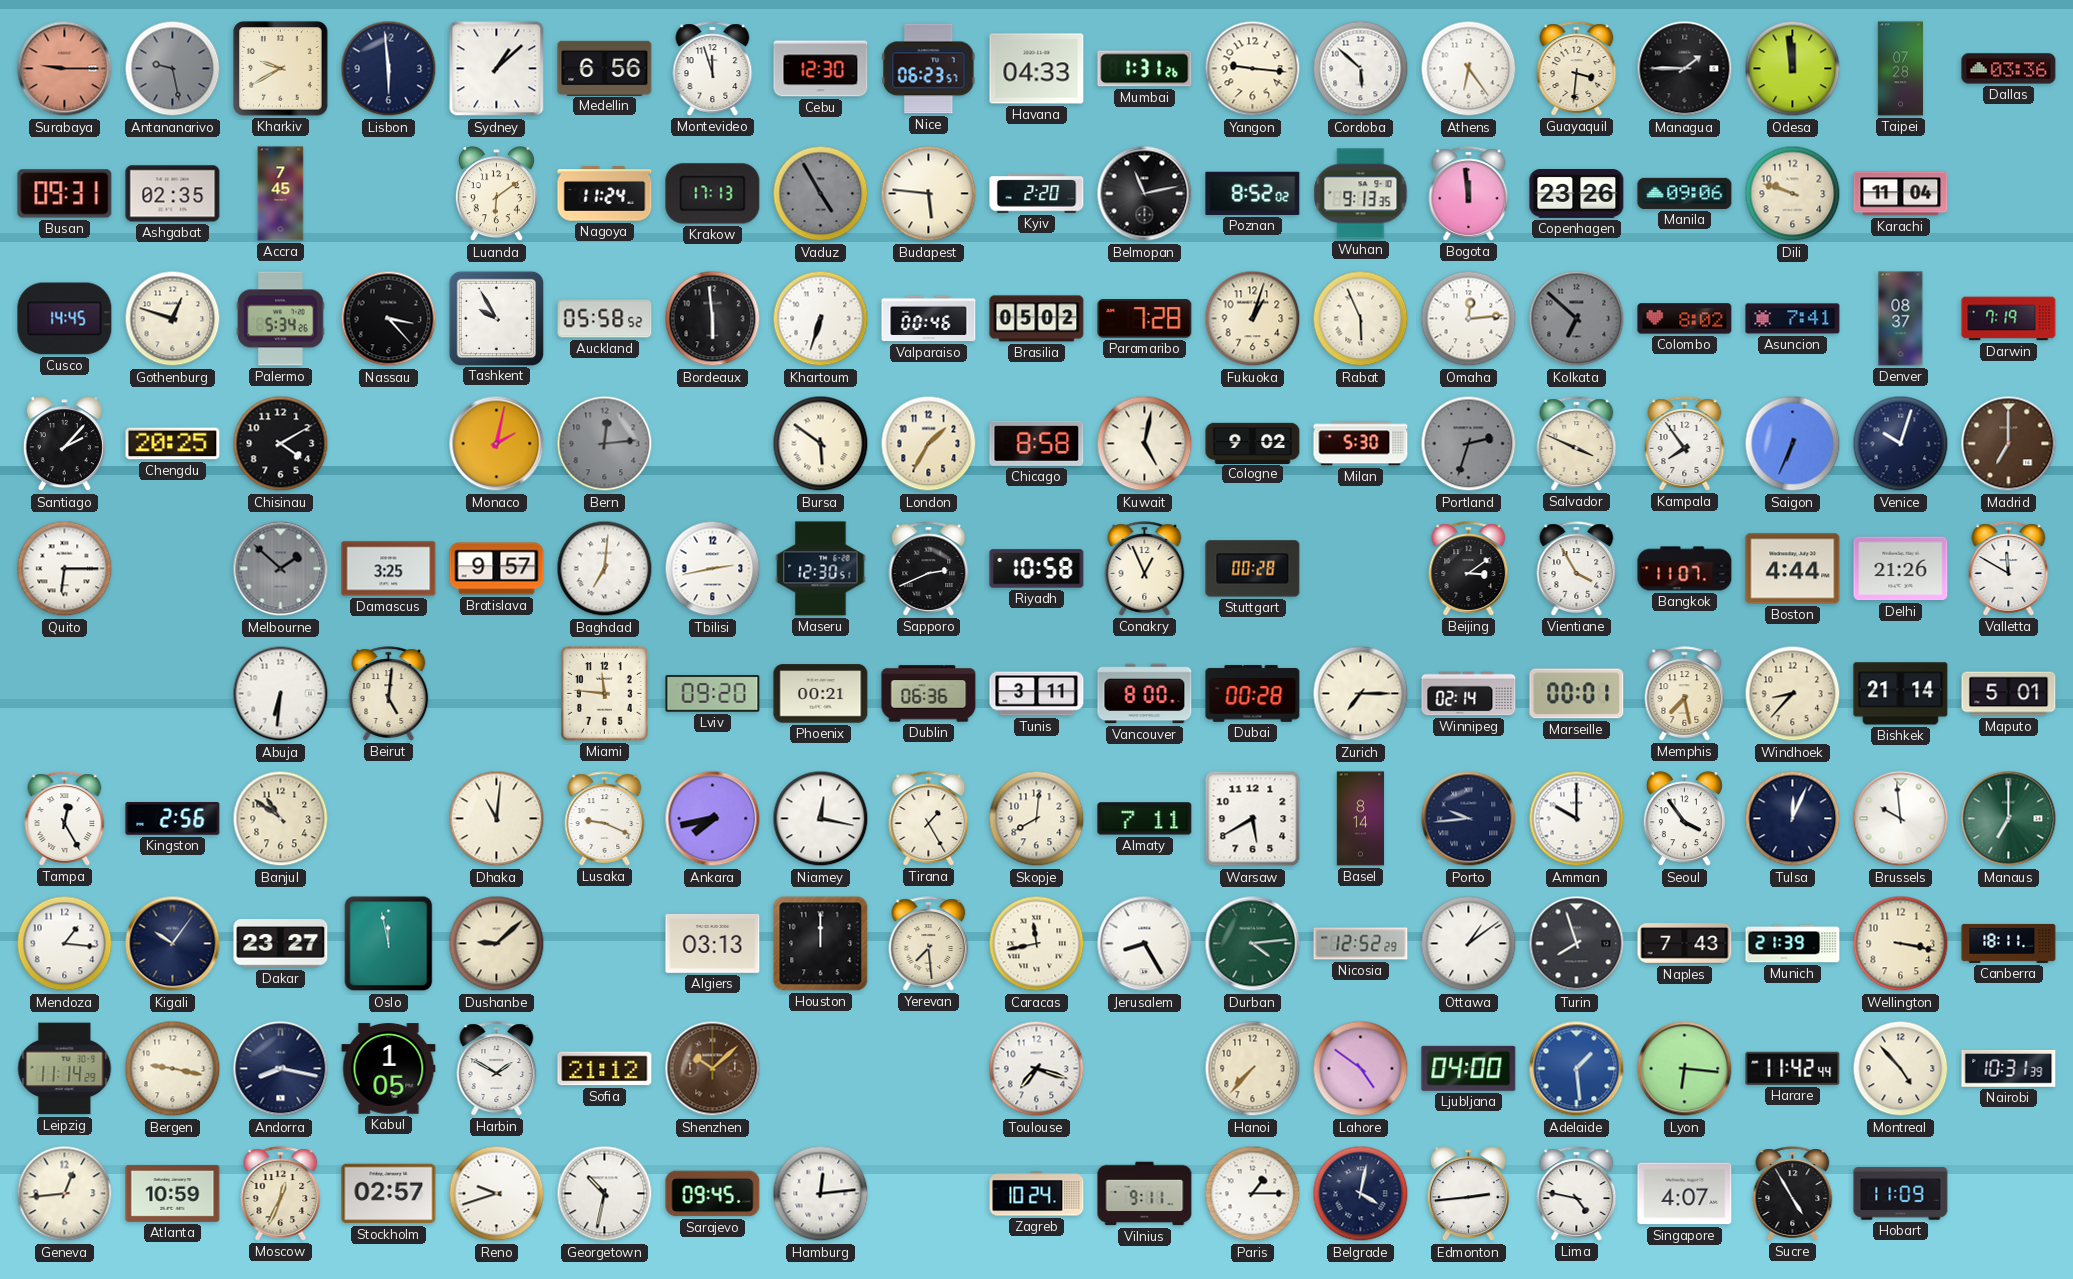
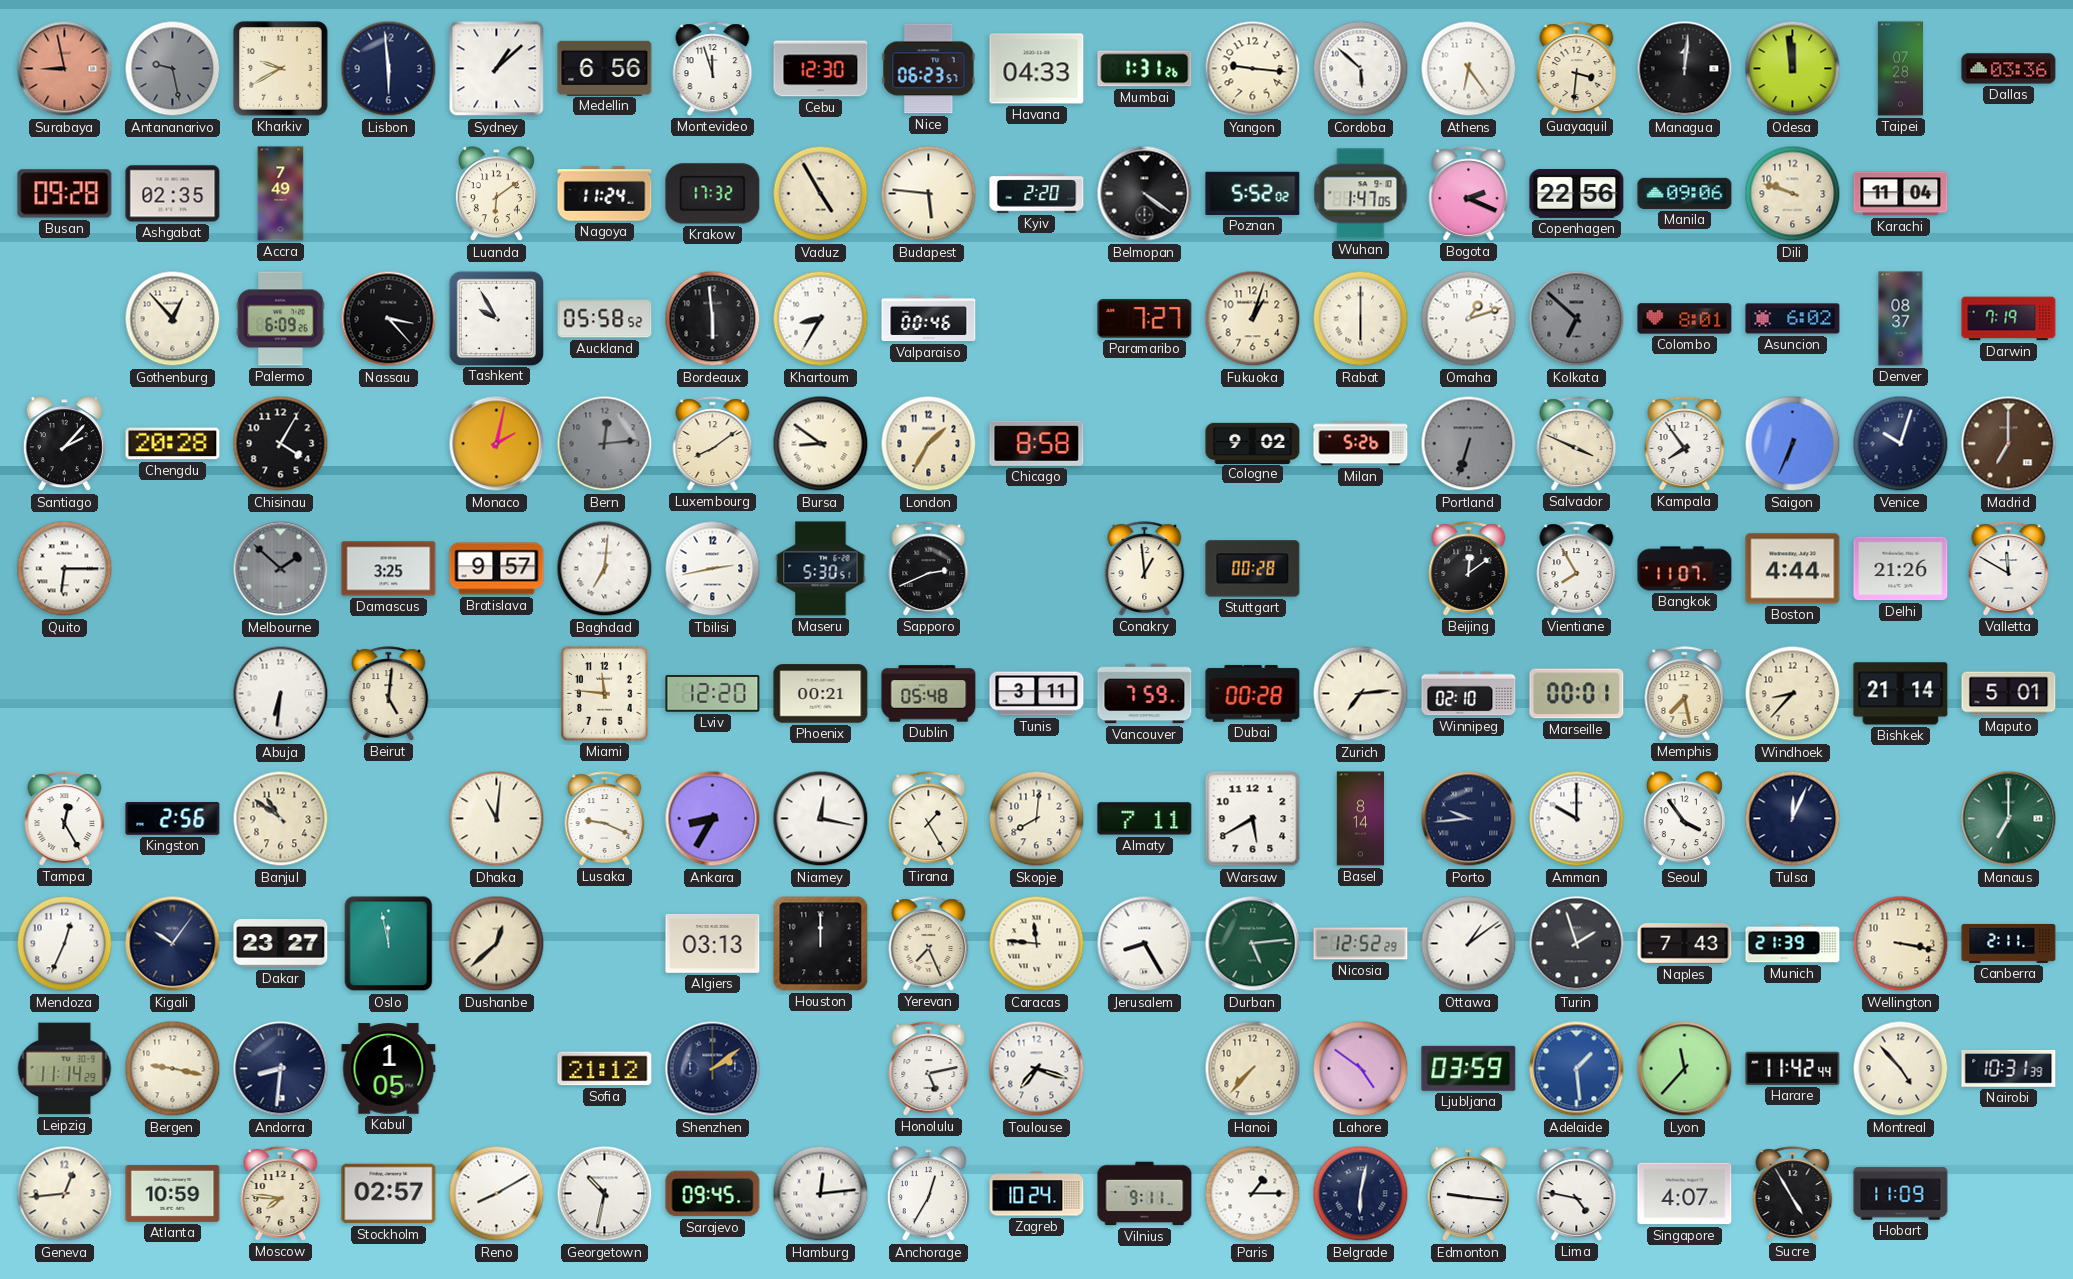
Surabaya: 9:15 -> 8:58 (65, 69)
Managua: 1:45 -> 12:01 (1685, 69)
Busan: 09:31 -> 09:28 (65, 194)
Accra: 7:45 -> 7:49 (281, 194)
Krakow: 17:13 -> 17:32 (713, 194)
Vaduz dial: grey -> cream (821, 194)
Belmopan: 11:13 -> 4:21 (1145, 194)
Poznan: 8:52 -> 5:52 (1253, 193)
Wuhan: 9:13 -> 1:47 (1361, 194)
Bogota: 11:59 -> 2:19 (1469, 194)
Copenhagen: 23:26 -> 22:56 (1577, 194)
Cusco: 14:45 -> none (65, 319)
Gothenburg: 12:48 -> 12:53 (173, 319)
Palermo: 5:34 -> 6:09 (281, 319)
Khartoum: 6:33 -> 8:35 (821, 319)
Brasilia: 05:02 -> none (1037, 319)
Paramaribo: 7:28 -> 7:27 (1145, 319)
Rabat: 5:56 -> 6:00 (1361, 319)
Omaha: 12:14 -> 1:12 (1469, 319)
Colombo: 8:02 -> 8:01 (1685, 319)
Asuncion: 7:41 -> 6:02 (1793, 319)
Chengdu: 20:25 -> 20:28 (173, 444)
Chisinau: 4:10 -> 4:05 (281, 444)
Luxembourg: none -> 8:09 (713, 444)
Bursa: 5:51 -> 8:51 (821, 444)
Kuwait: 5:02 -> none (1145, 444)
Milan: 5:30 -> 5:26 (1361, 444)
Portland: 2:33 -> 6:33 (1469, 444)
Maseru: 12:30 -> 5:30 (821, 569)
Riyadh: 10:58 -> none (1037, 569)
Conakry: 12:56 -> 12:59 (1145, 569)
Beijing: 3:09 -> 12:09 (1469, 569)
Vientiane: 3:55 -> 7:55 (1577, 569)
Lviv: 09:20 -> 12:20 (713, 694)
Dublin: 06:36 -> 05:48 (929, 694)
Vancouver: 8:00 -> 7:59 (1145, 694)
Zurich: 7:15 -> 7:14 (1361, 694)
Winnipeg: 02:14 -> 02:10 (1469, 694)
Ankara: 7:43 -> 8:35 (713, 819)
Brussels: 9:59 -> none (1901, 819)
Mendoza: 1:16 -> 12:34 (65, 944)
Dushanbe: 9:08 -> 12:38 (497, 944)
Yerevan: 7:29 -> 7:26 (929, 944)
Caracas: 11:43 -> 11:46 (1037, 944)
Durban: 4:14 -> 5:14 (1253, 944)
Turin: 7:57 -> 1:57 (1577, 944)
Canberra: 18:11 -> 2:11 (2009, 943)
Andorra: 8:17 -> 8:31 (281, 1069)
Harbin: 1:50 -> none (497, 1069)
Shenzhen: 10:08 -> 2:09 (713, 1069)
Shenzhen dial: brown -> navy (713, 1069)
Honolulu: none -> 5:13 (929, 1069)
Ljubljana: 04:00 -> 03:59 (1469, 1068)
Lyon: 6:16 -> 11:37 (1685, 1069)
Moscow: 12:34 -> 7:46 (281, 1194)
Reno: 9:42 -> 8:10 (497, 1194)
Anchorage: none -> 12:35 (928, 1194)
Belgrade: 4:02 -> 6:02 (1361, 1194)
Edmonton: 2:44 -> 9:16 (1468, 1194)
